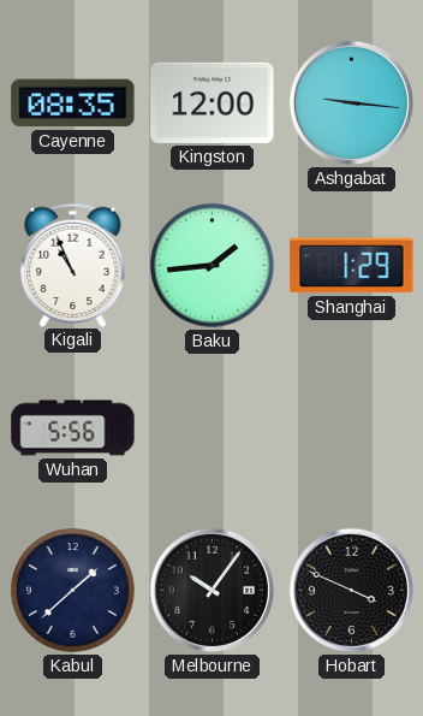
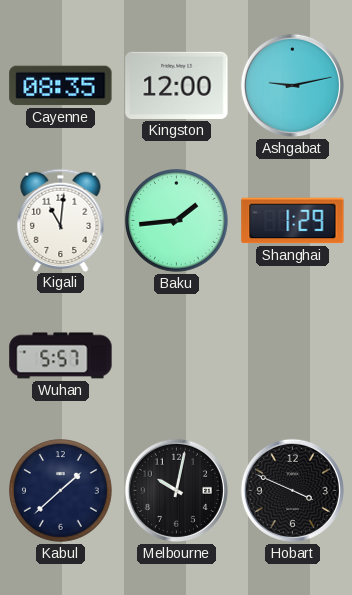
Ashgabat: 9:16 -> 9:13 (292, 85)
Kigali: 10:56 -> 11:01 (61, 220)
Wuhan: 5:56 -> 5:57 (61, 356)
Melbourne: 10:06 -> 10:02 (176, 490)
